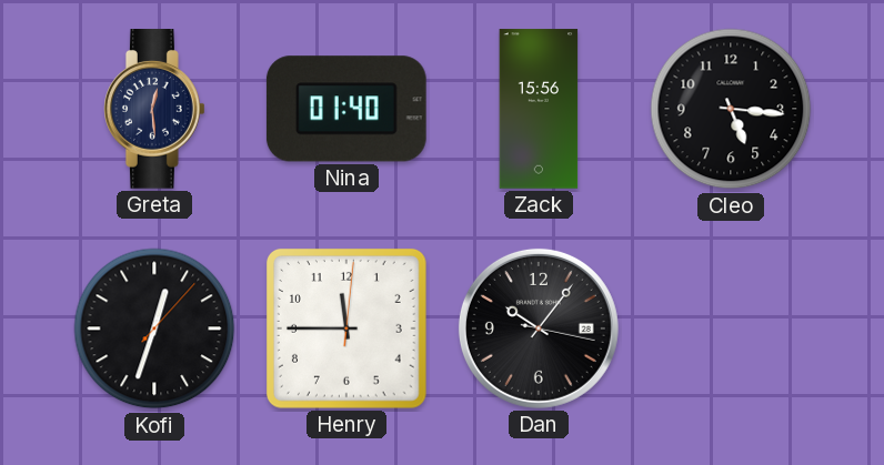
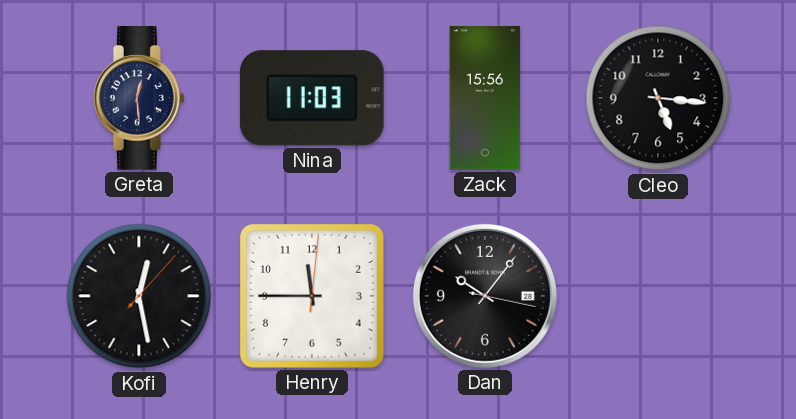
Nina: 01:40 -> 11:03 (312, 98)
Kofi: 12:33 -> 12:28 (139, 296)
